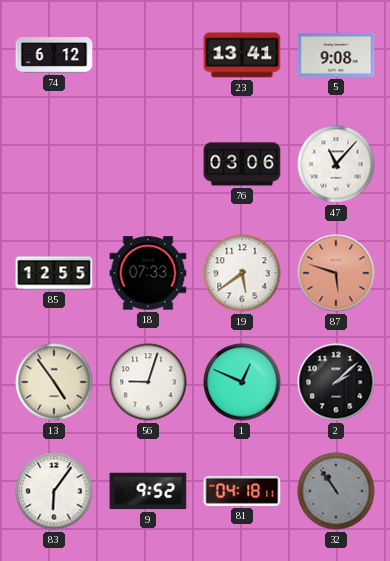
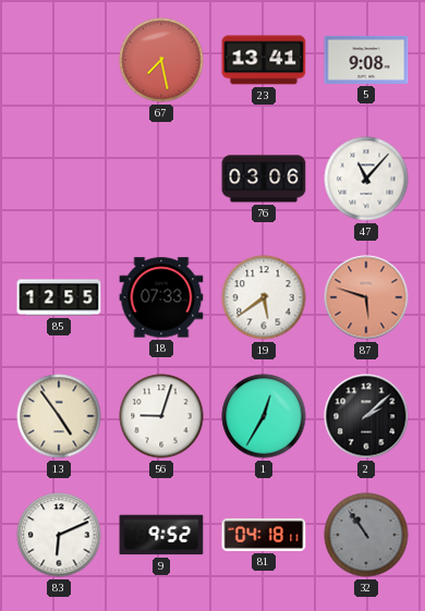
74: 6:12 -> none (54, 56)
67: none -> 7:28 (161, 60)
1: 12:49 -> 12:35 (264, 416)
83: 6:06 -> 6:11 (59, 535)
